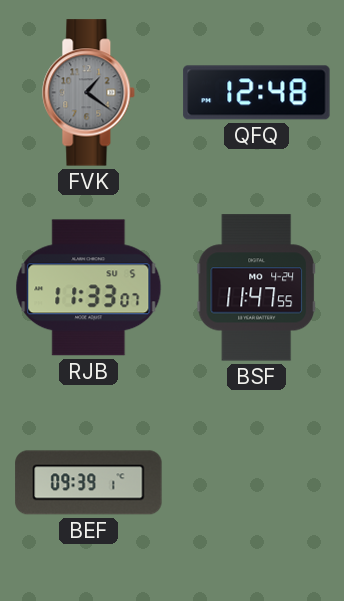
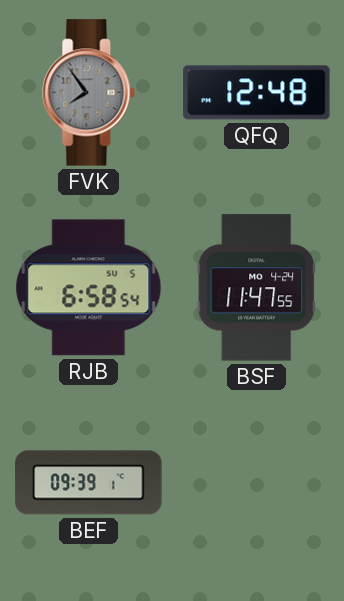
FVK: 1:21 -> 7:54 (89, 93)
RJB: 11:33 -> 6:58 (89, 288)
